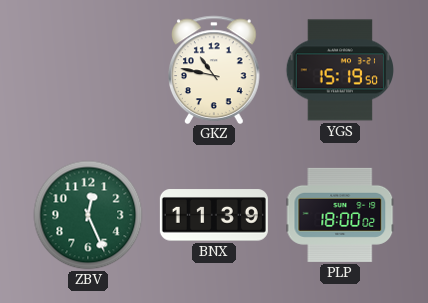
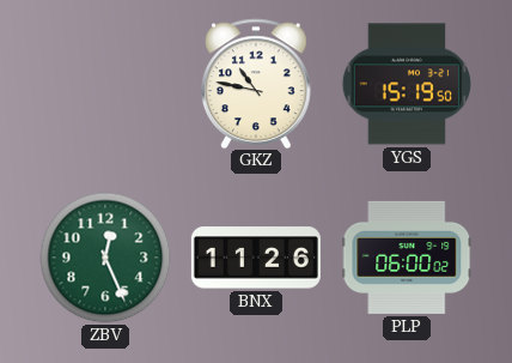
BNX: 11:39 -> 11:26 (256, 258)
PLP: 18:00 -> 06:00 (407, 258)
